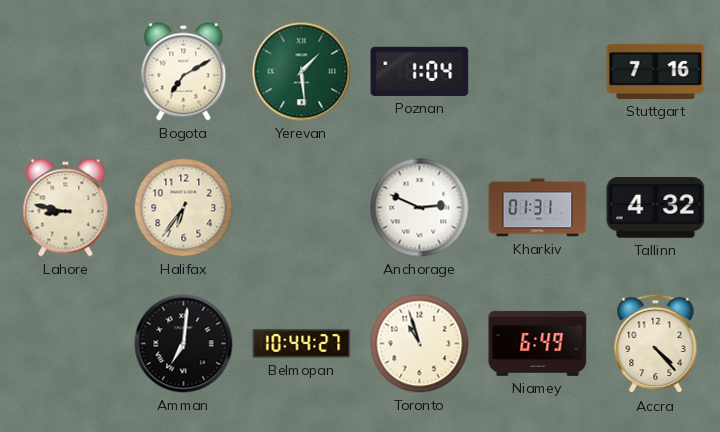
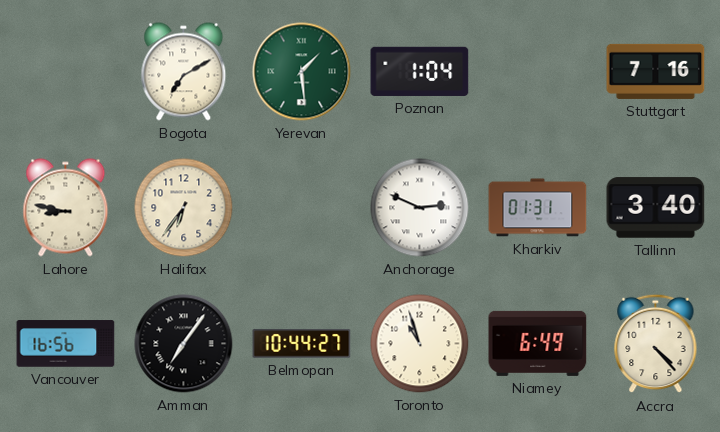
Tallinn: 4:32 -> 3:40 (656, 208)
Vancouver: none -> 16:56 (66, 344)
Amman: 7:01 -> 7:06 (184, 344)
